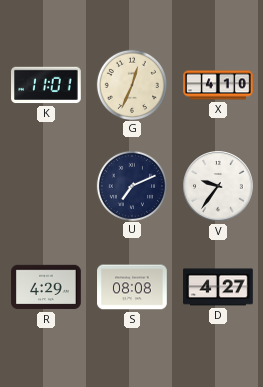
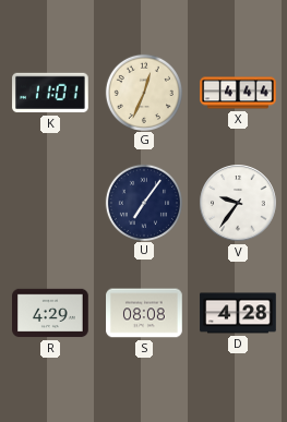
X: 4:10 -> 4:44 (238, 93)
U: 7:11 -> 7:06 (143, 202)
D: 4:27 -> 4:28 (238, 313)
